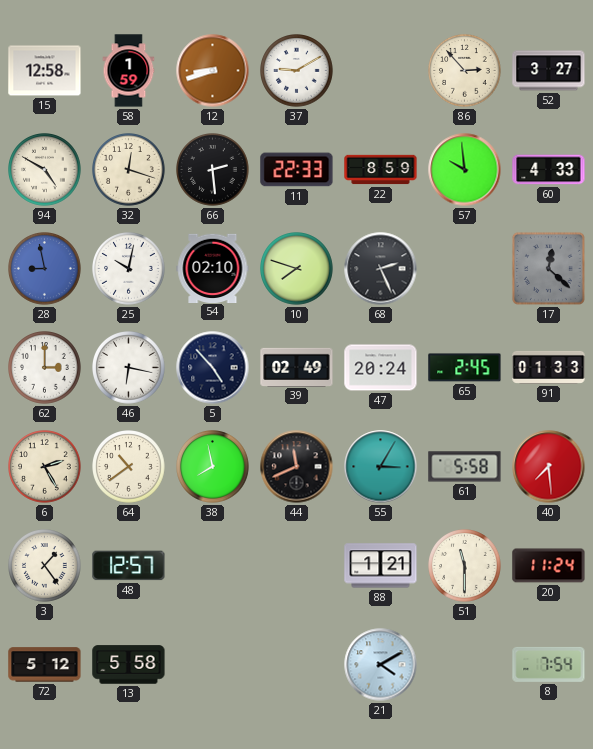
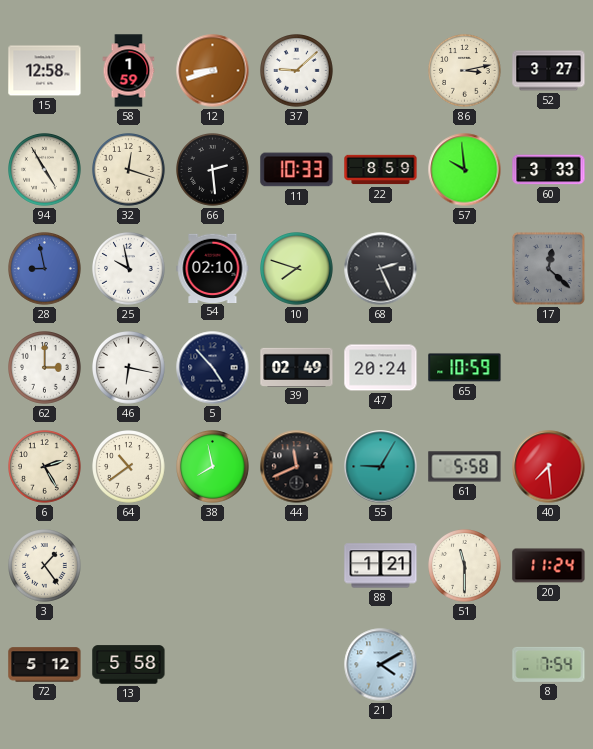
37: 9:10 -> 9:08 (297, 71)
86: 2:53 -> 3:13 (465, 71)
94: 4:50 -> 4:55 (45, 170)
11: 22:33 -> 10:33 (297, 170)
60: 4:33 -> 3:33 (549, 170)
25: 10:02 -> 9:58 (129, 269)
65: 2:45 -> 10:59 (465, 368)
91: 01:33 -> none (549, 367)
55: 3:05 -> 9:05 (381, 467)
48: 12:57 -> none (129, 566)
